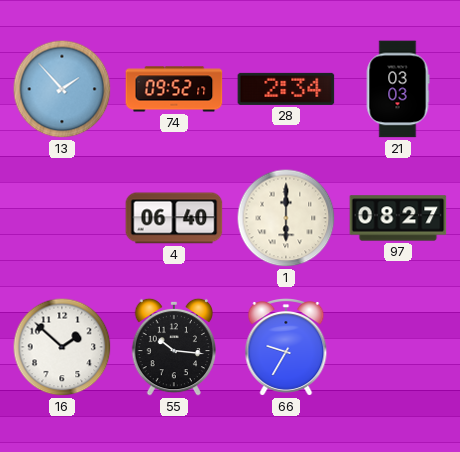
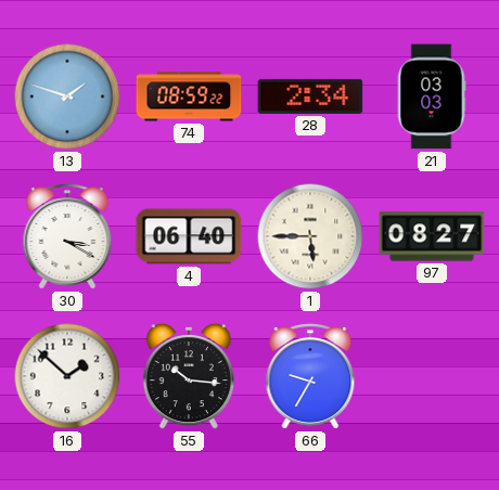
13: 1:53 -> 1:48 (67, 96)
74: 09:52 -> 08:59 (189, 96)
30: none -> 3:20 (67, 237)
1: 6:00 -> 5:45 (310, 236)
